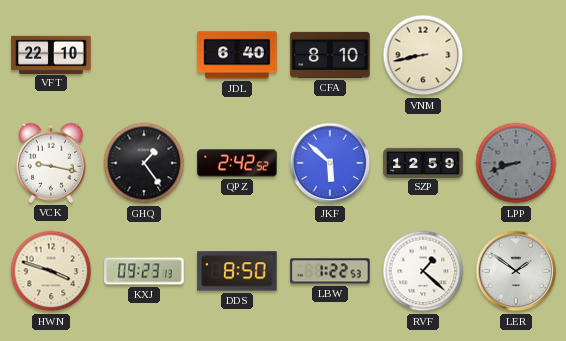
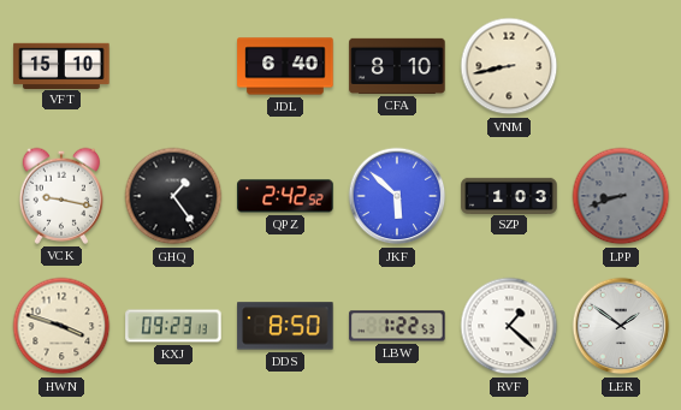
VFT: 22:10 -> 15:10 (61, 65)
SZP: 12:59 -> 1:03 (509, 195)
